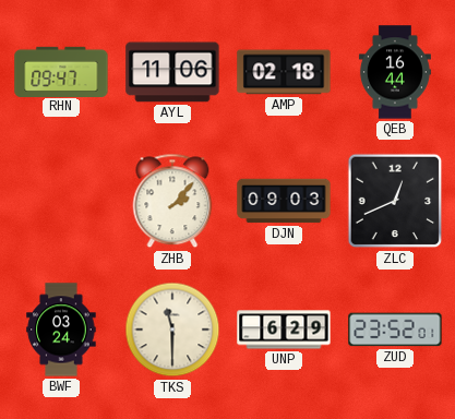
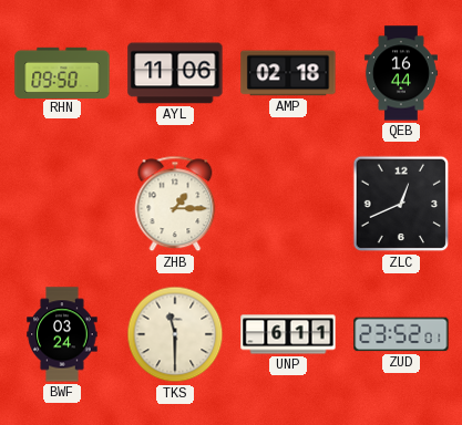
RHN: 09:47 -> 09:50 (62, 72)
ZHB: 2:07 -> 1:15 (175, 204)
DJN: 09:03 -> none (284, 201)
UNP: 6:29 -> 6:11 (288, 334)
